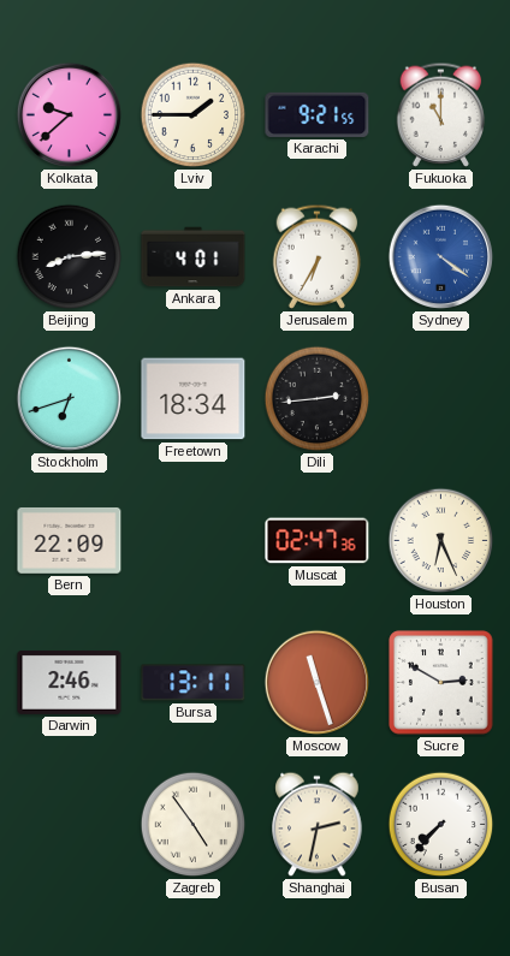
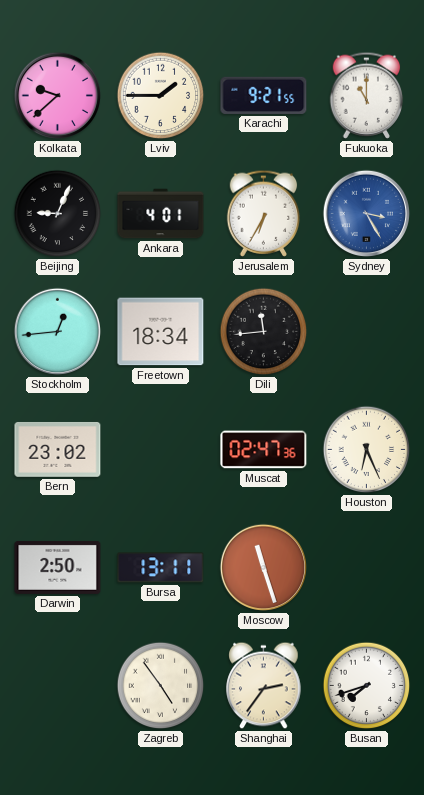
Beijing: 8:14 -> 9:04 (58, 214)
Sydney: 4:21 -> 3:25 (367, 214)
Stockholm: 6:42 -> 12:44 (58, 332)
Dili: 2:44 -> 11:44 (264, 332)
Bern: 22:09 -> 23:02 (58, 449)
Darwin: 2:46 -> 2:50 (58, 567)
Sucre: 2:50 -> none (441, 683)
Shanghai: 2:32 -> 2:36 (264, 686)
Busan: 7:37 -> 7:42 (367, 686)
